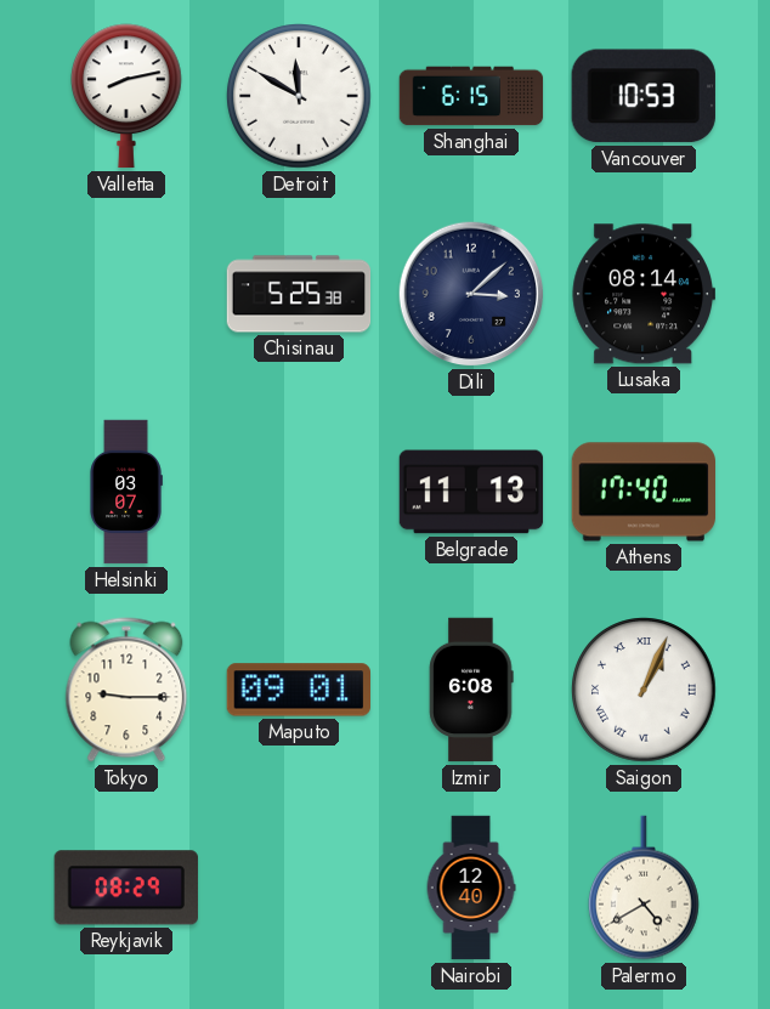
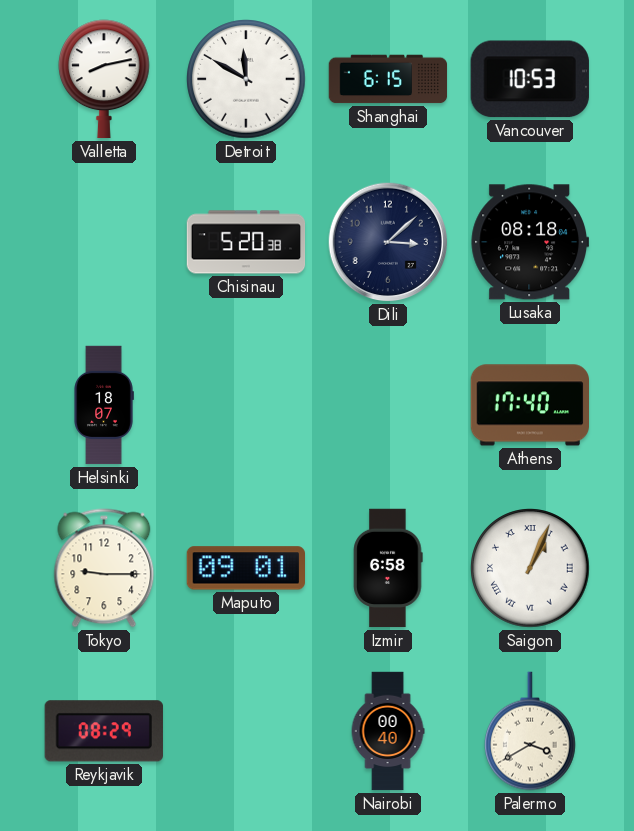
Chisinau: 5:25 -> 5:20 (246, 242)
Lusaka: 08:14 -> 08:18 (529, 242)
Helsinki: 03:07 -> 18:07 (104, 405)
Belgrade: 11:13 -> none (471, 492)
Izmir: 6:08 -> 6:58 (388, 568)
Nairobi: 12:40 -> 00:40 (388, 731)
Palermo: 4:40 -> 3:40 (531, 731)
